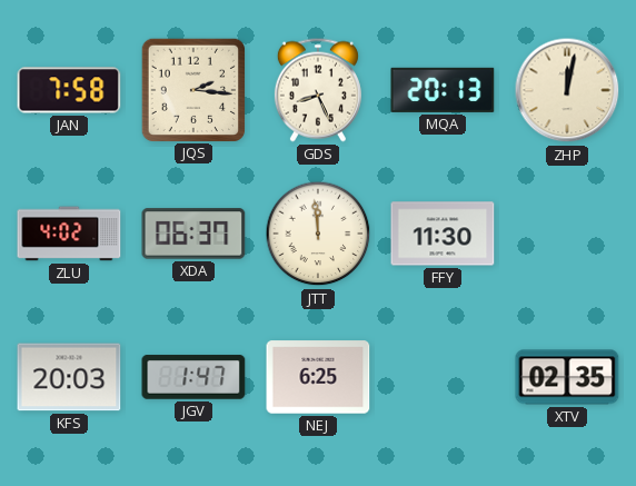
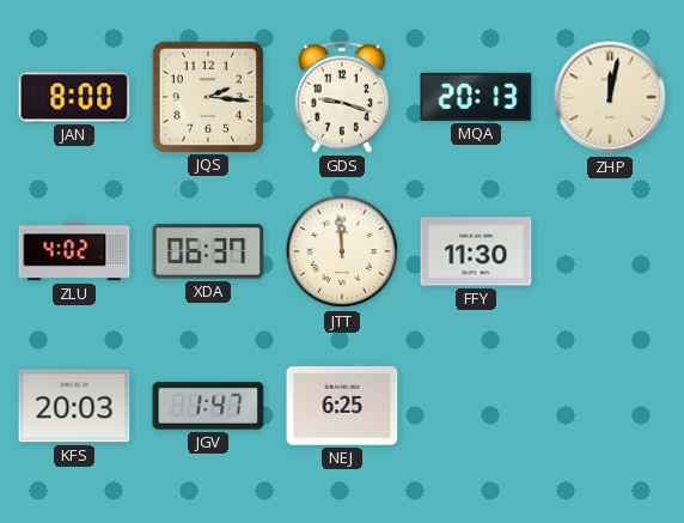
JAN: 7:58 -> 8:00 (74, 97)
GDS: 8:26 -> 9:18 (342, 97)
XTV: 02:35 -> none (567, 377)
